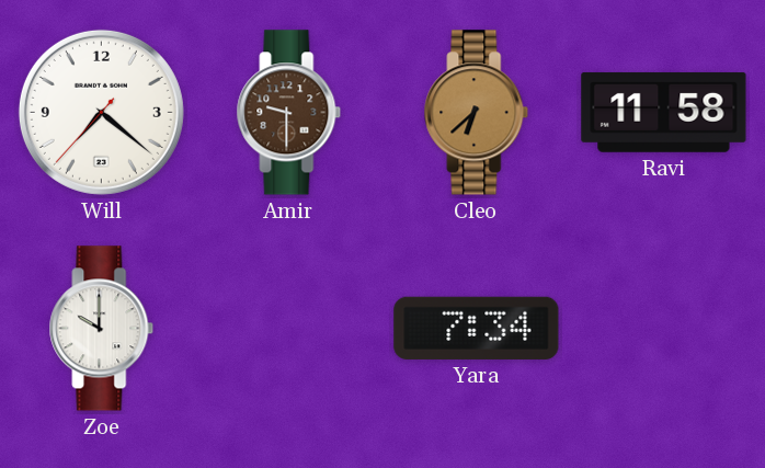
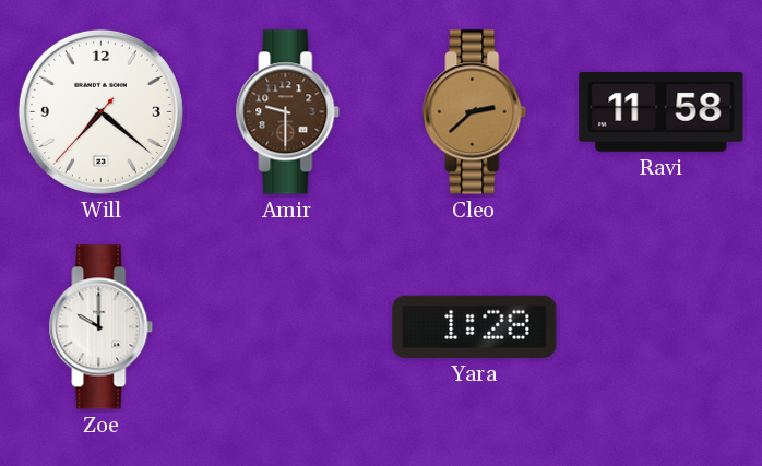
Cleo: 6:38 -> 2:38 (475, 112)
Yara: 7:34 -> 1:28 (475, 326)
